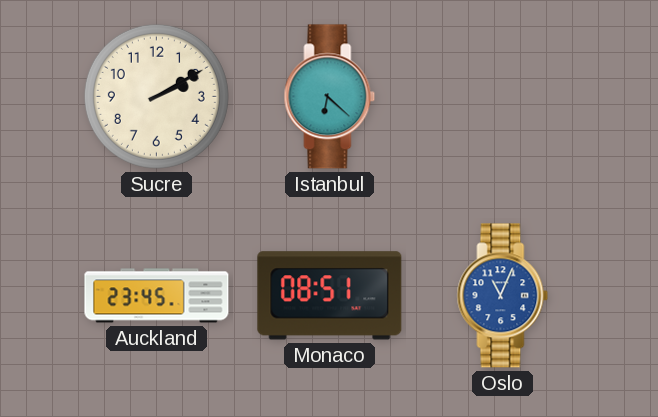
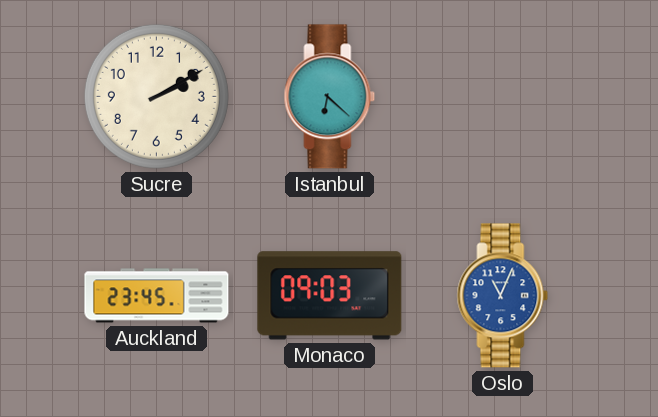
Monaco: 08:51 -> 09:03 (330, 296)
